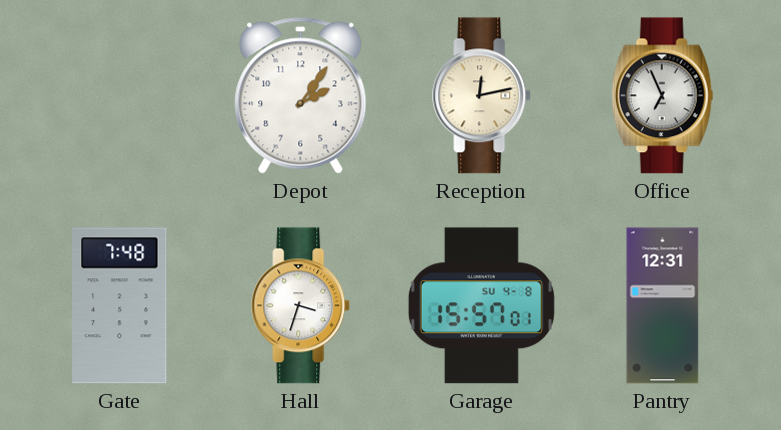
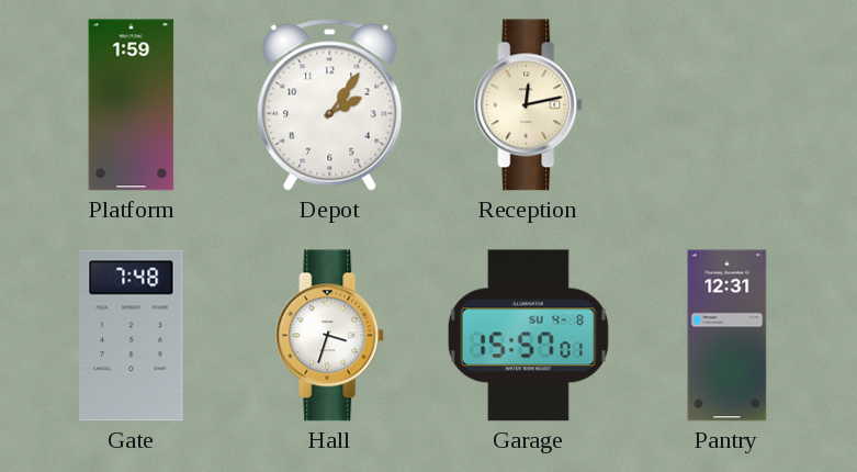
Platform: none -> 1:59 (132, 105)
Office: 6:56 -> none (663, 96)
